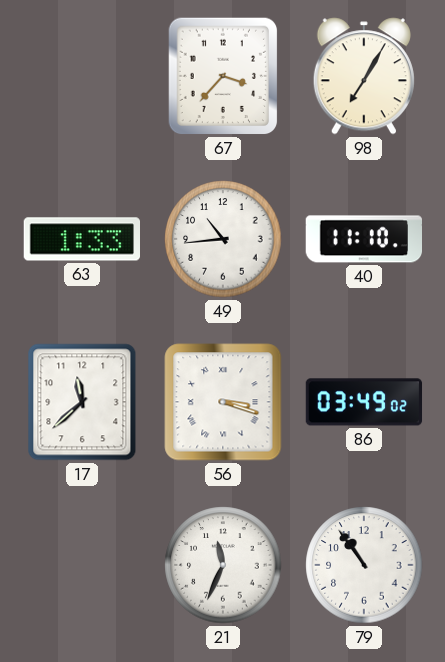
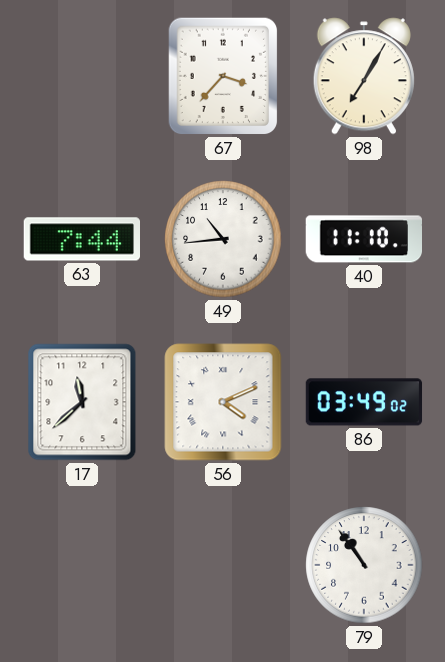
63: 1:33 -> 7:44 (81, 239)
56: 3:18 -> 4:11 (223, 402)
21: 11:34 -> none (223, 565)
